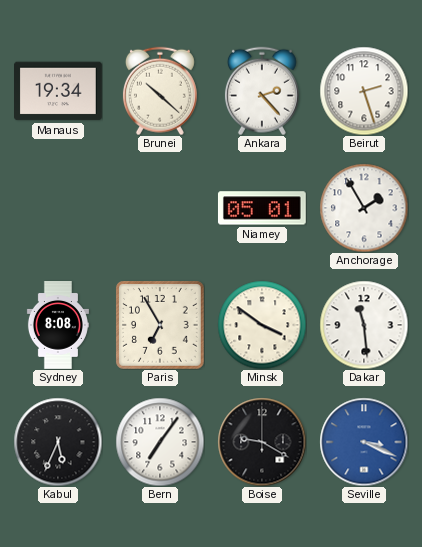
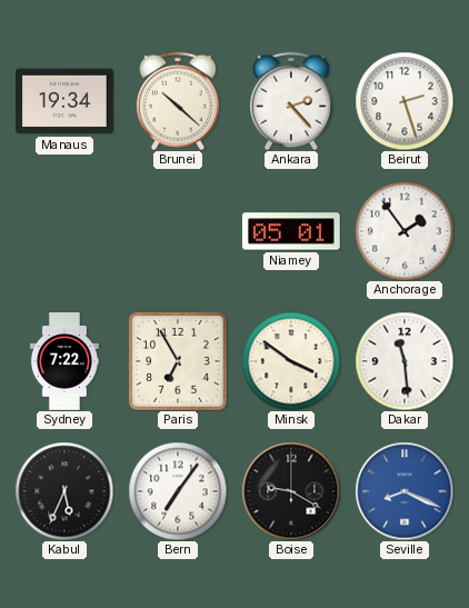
Anchorage: 1:55 -> 1:54 (405, 231)
Sydney: 8:08 -> 7:22 (64, 362)
Seville: 3:19 -> 8:19 (405, 491)
